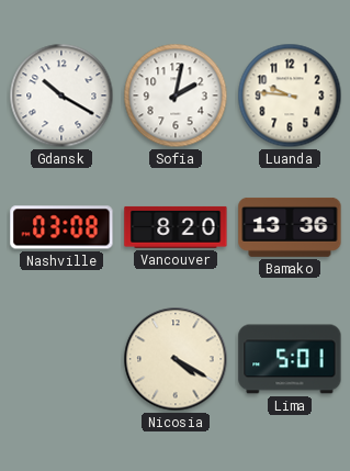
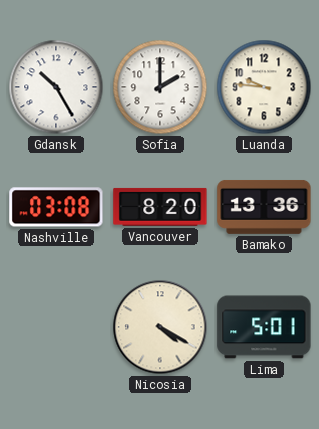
Gdansk: 10:20 -> 10:25 (56, 87)
Sofia: 2:02 -> 2:00 (160, 87)
